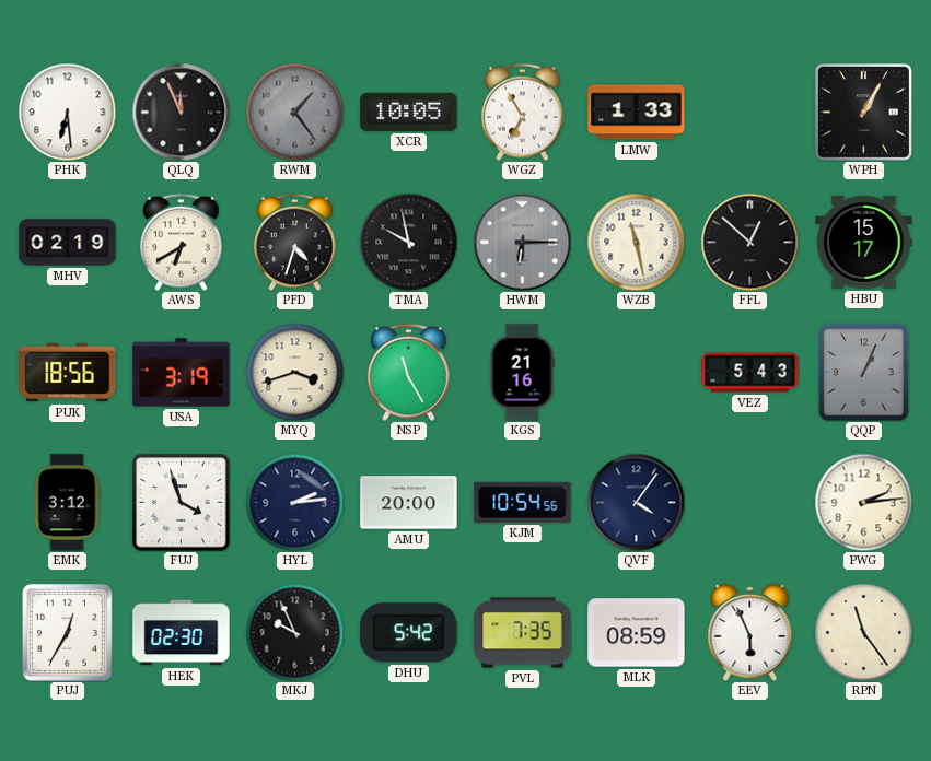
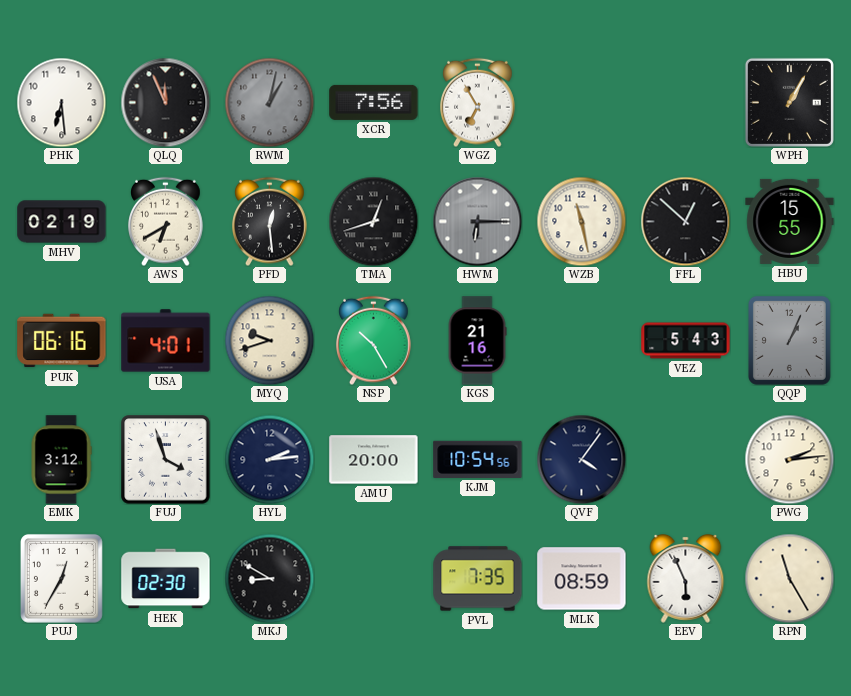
RWM: 1:24 -> 1:02 (269, 102)
XCR: 10:05 -> 7:56 (374, 102)
LMW: 1:33 -> none (637, 113)
PFD: 4:33 -> 12:29 (270, 221)
TMA: 9:58 -> 12:42 (373, 221)
HBU: 15:17 -> 15:55 (790, 221)
PUK: 18:56 -> 06:16 (62, 341)
USA: 3:19 -> 4:01 (166, 341)
MYQ: 3:42 -> 9:42 (269, 340)
NSP: 11:25 -> 10:25 (374, 340)
MKJ: 9:56 -> 8:50 (269, 578)
DHU: 5:42 -> none (409, 633)
RPN: 11:24 -> 11:25 (789, 578)
